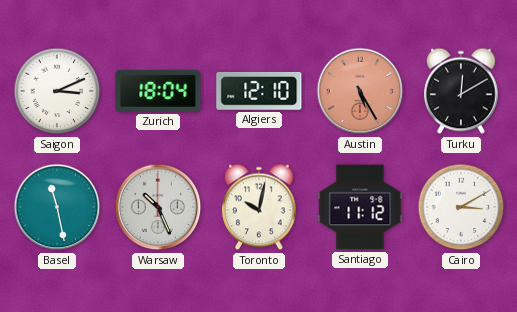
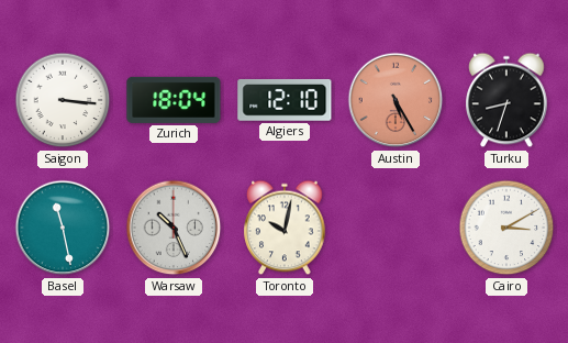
Saigon: 3:11 -> 3:16 (63, 100)
Turku: 12:10 -> 8:33 (506, 100)
Santiago: 11:12 -> none (360, 207)
